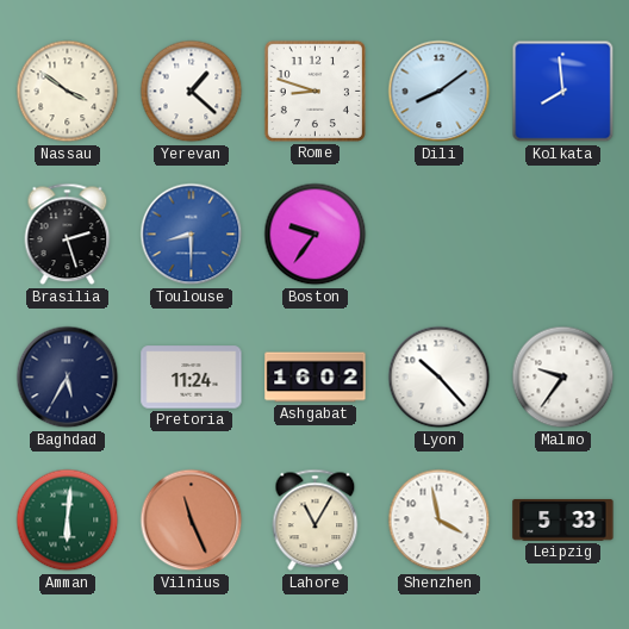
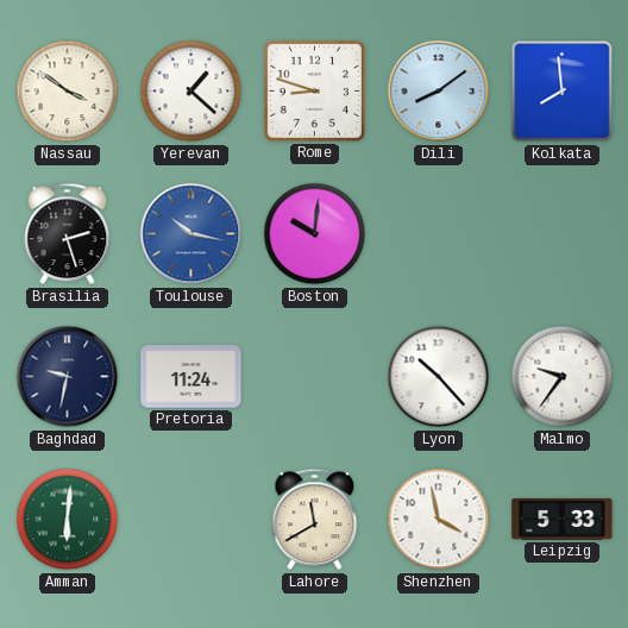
Toulouse: 8:30 -> 10:17 (191, 234)
Boston: 9:36 -> 10:01 (315, 234)
Baghdad: 5:35 -> 9:32 (68, 377)
Ashgabat: 16:02 -> none (316, 378)
Vilnius: 11:26 -> none (192, 521)
Lahore: 11:05 -> 11:40 (315, 520)
